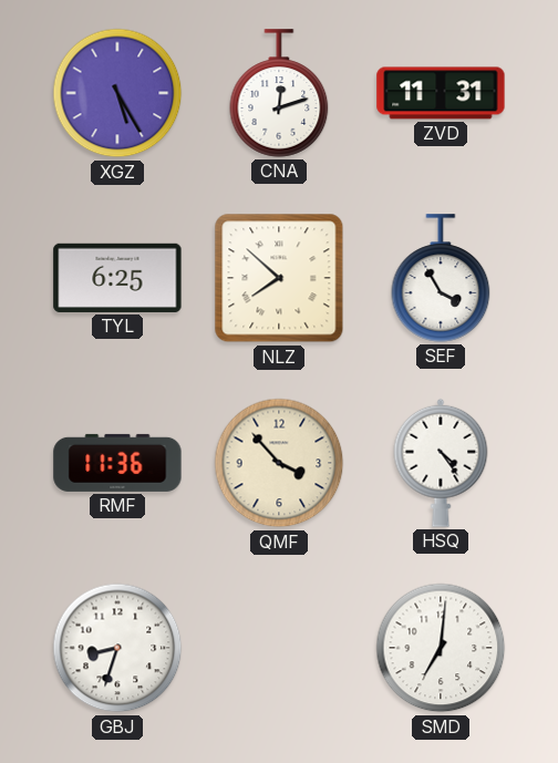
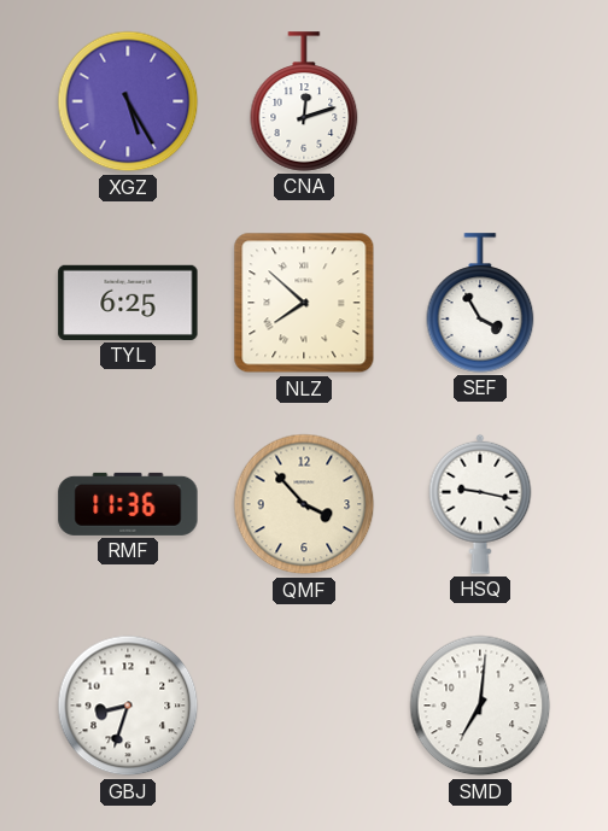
ZVD: 11:31 -> none (441, 93)
HSQ: 4:24 -> 9:17 (480, 504)
